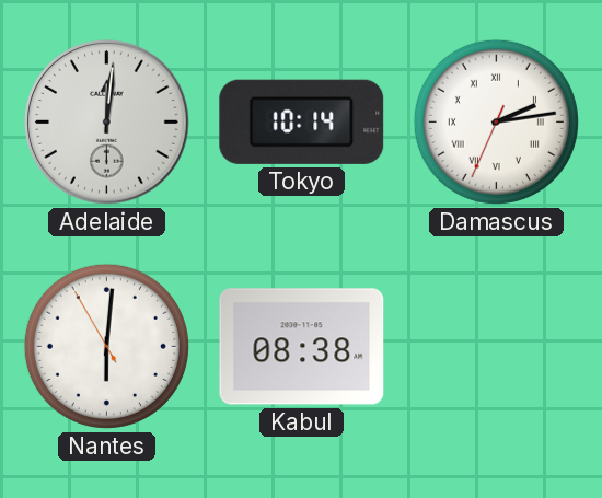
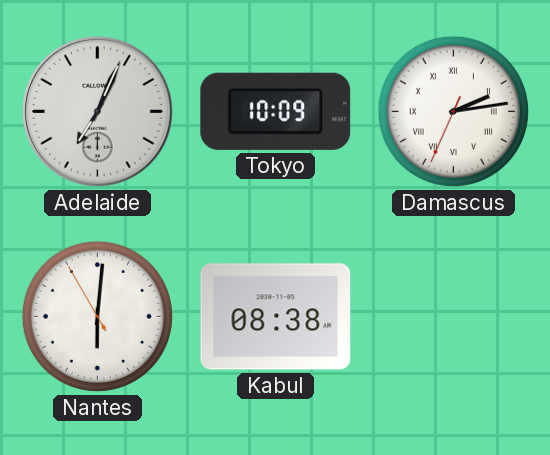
Adelaide: 12:01 -> 7:04 (98, 112)
Tokyo: 10:14 -> 10:09 (276, 111)
